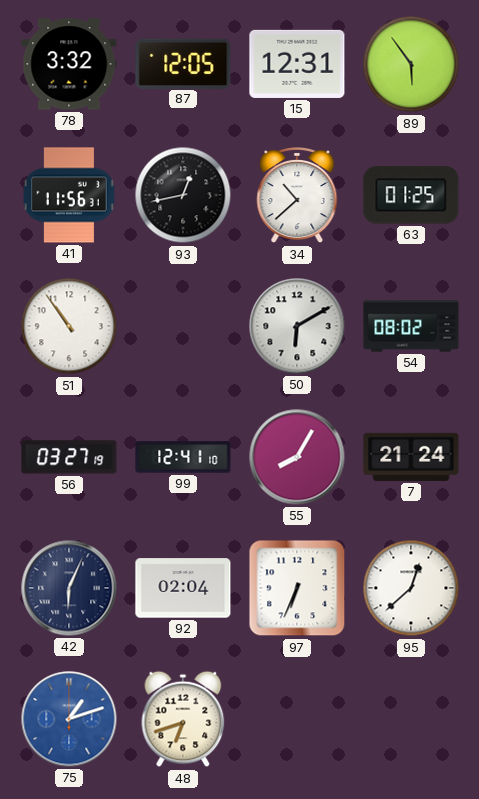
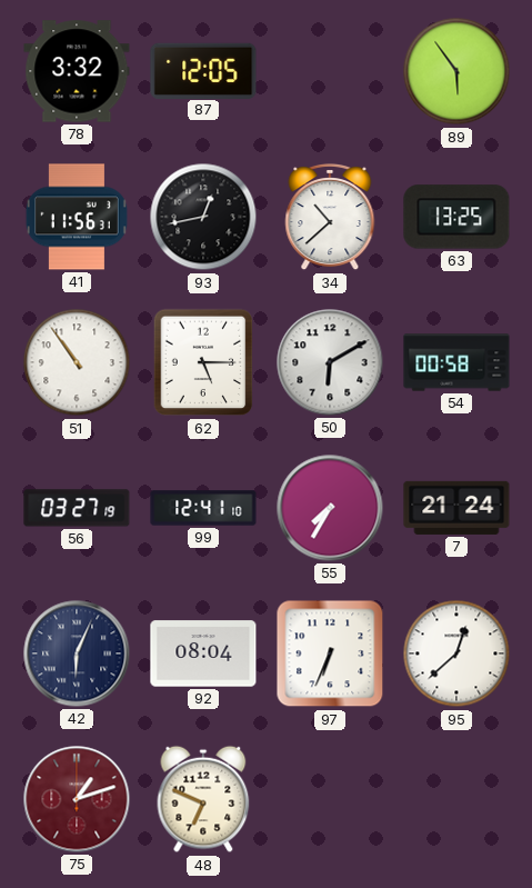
15: 12:31 -> none (297, 64)
63: 01:25 -> 13:25 (456, 217)
62: none -> 5:15 (203, 362)
54: 08:02 -> 00:58 (456, 362)
55: 8:05 -> 7:35 (330, 508)
92: 02:04 -> 08:04 (203, 653)
75 dial: blue -> burgundy (77, 799)
48: 6:42 -> 6:49 (203, 799)
